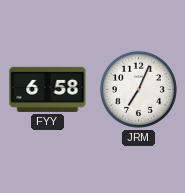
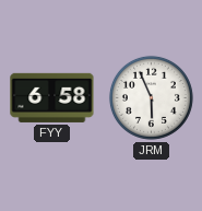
JRM: 7:04 -> 5:56 (151, 97)
